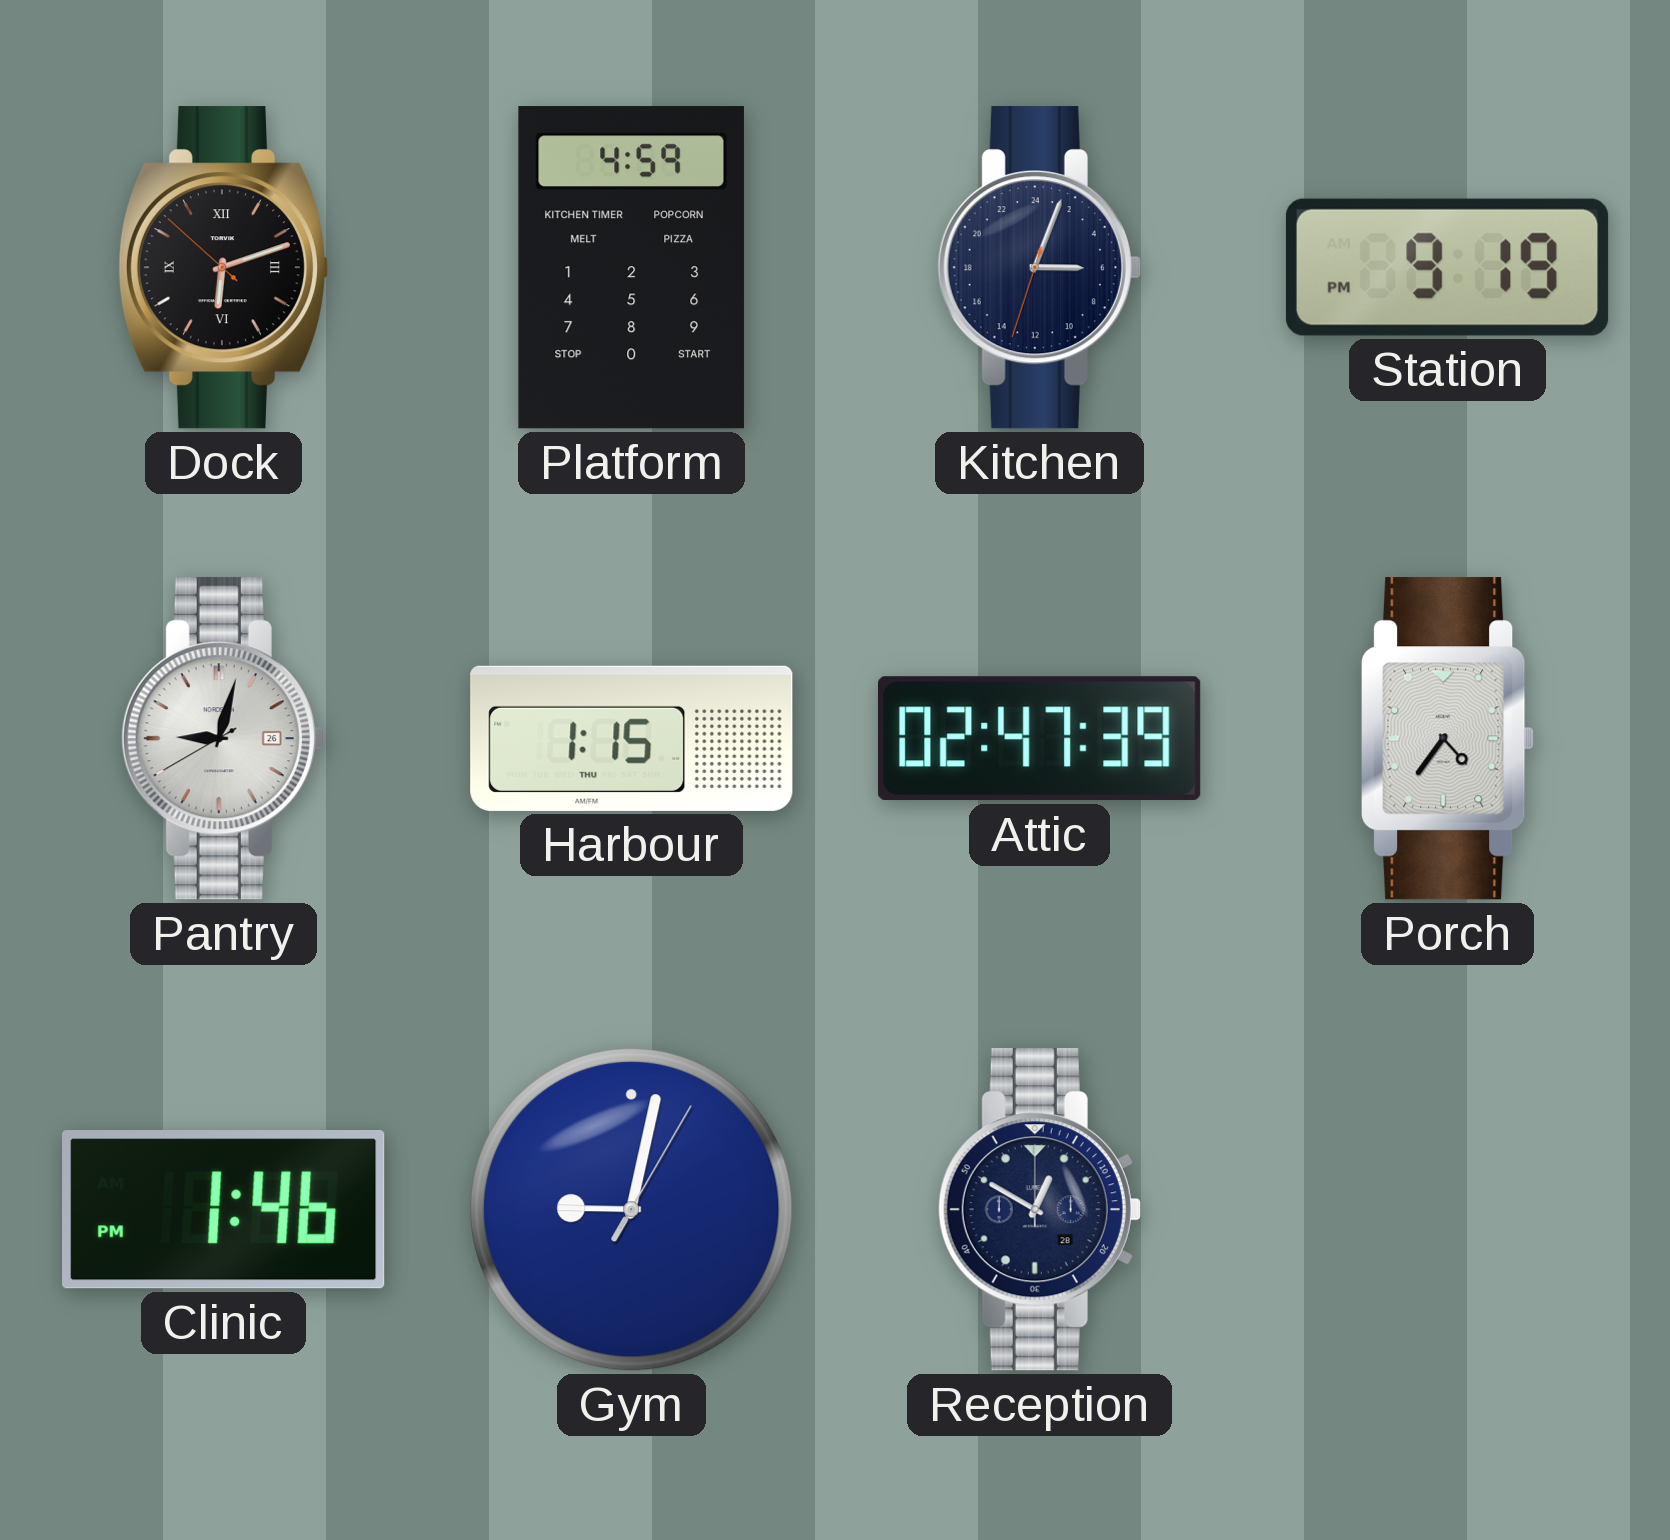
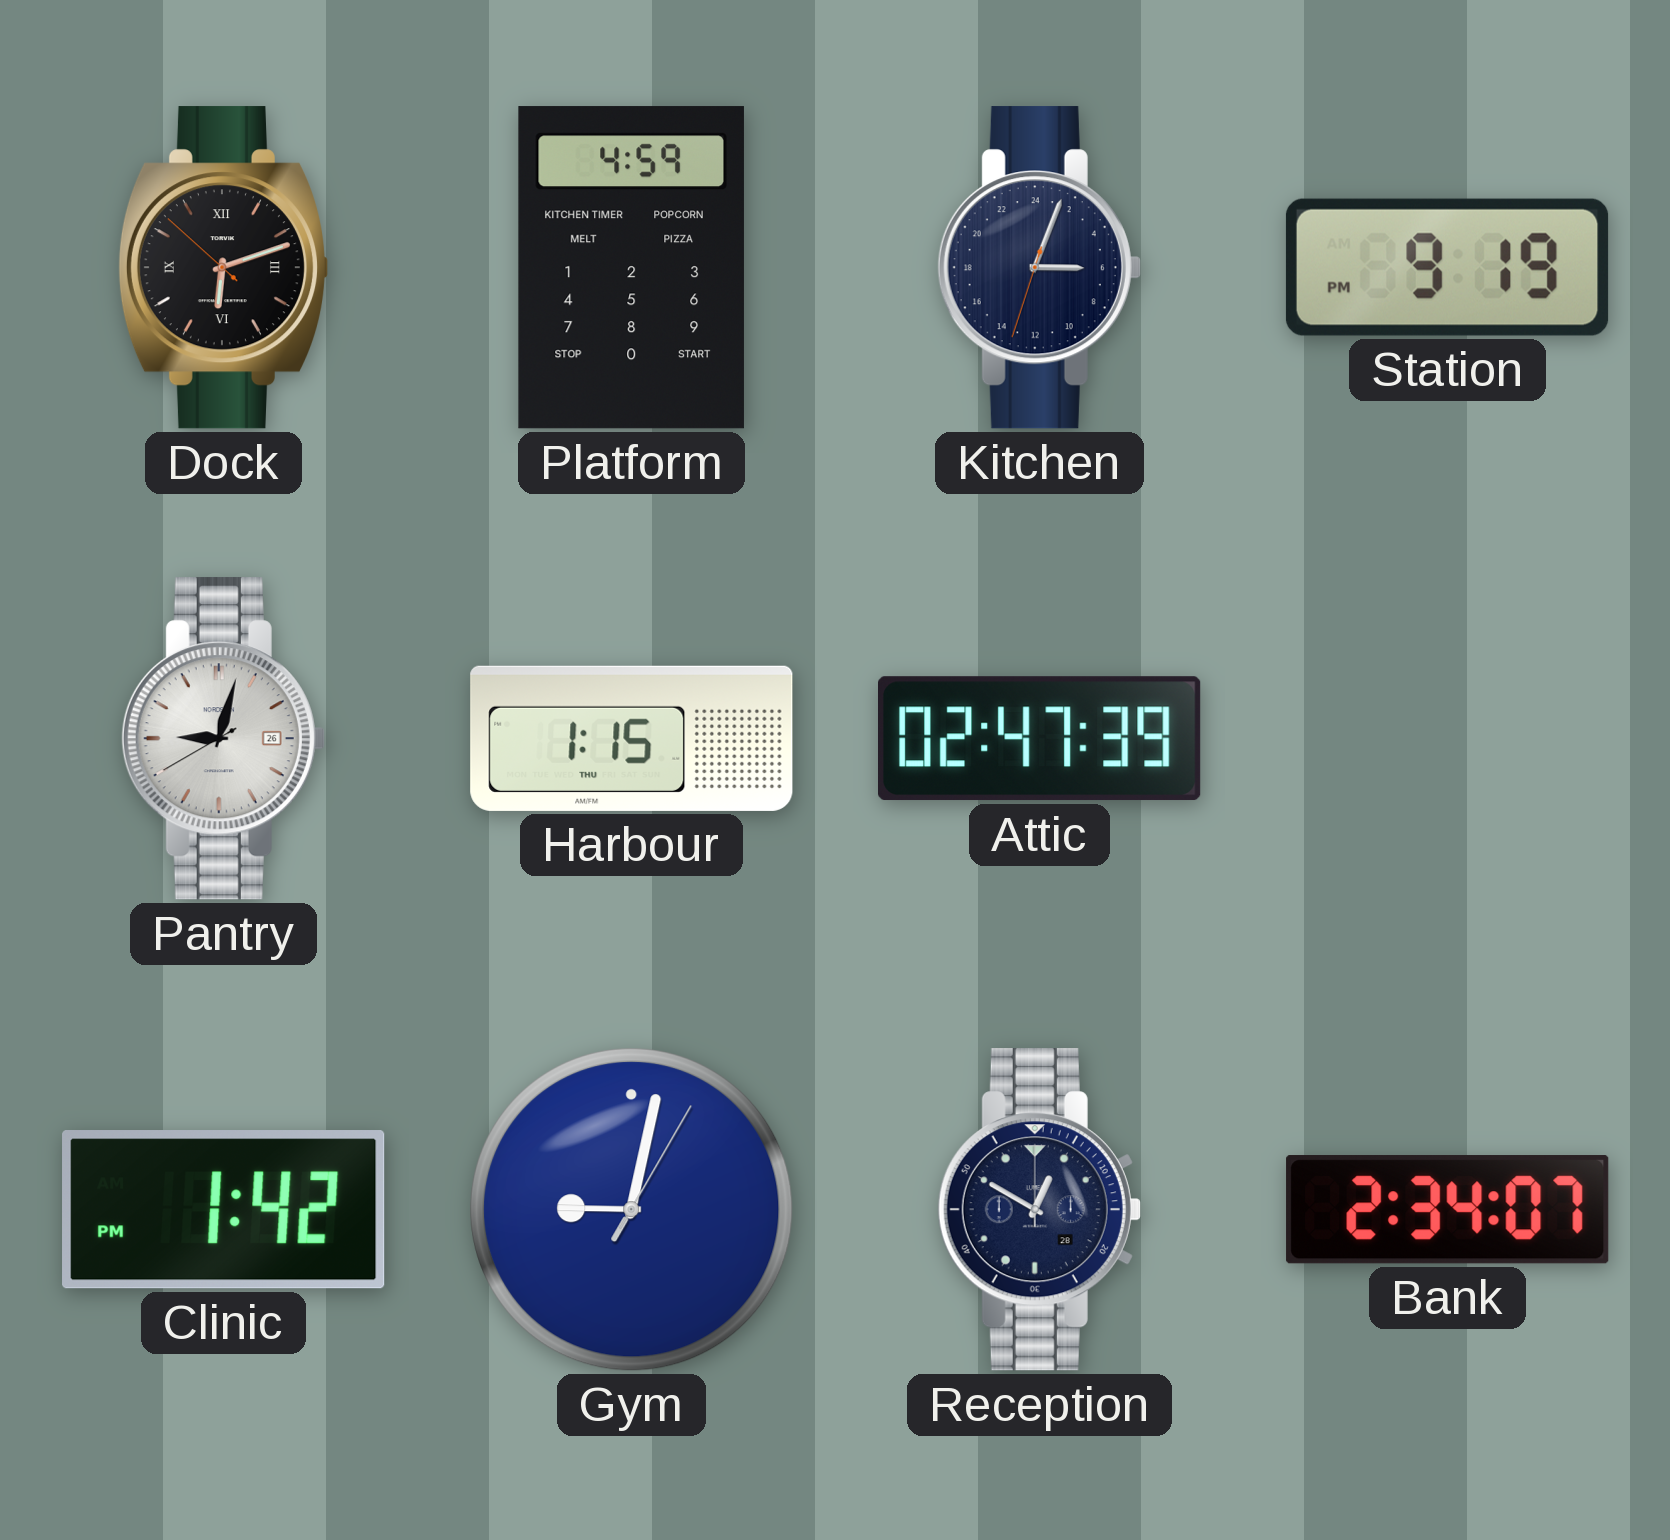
Porch: 4:36 -> none (1448, 739)
Clinic: 1:46 -> 1:42 (224, 1210)
Bank: none -> 2:34 (1448, 1210)
